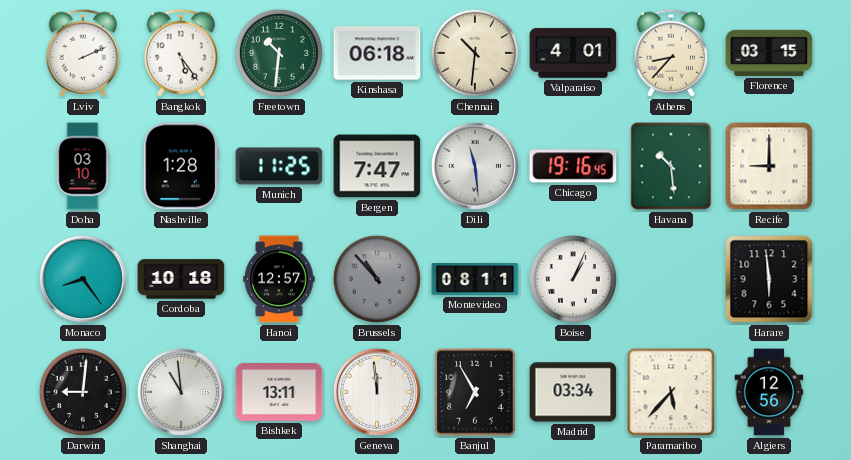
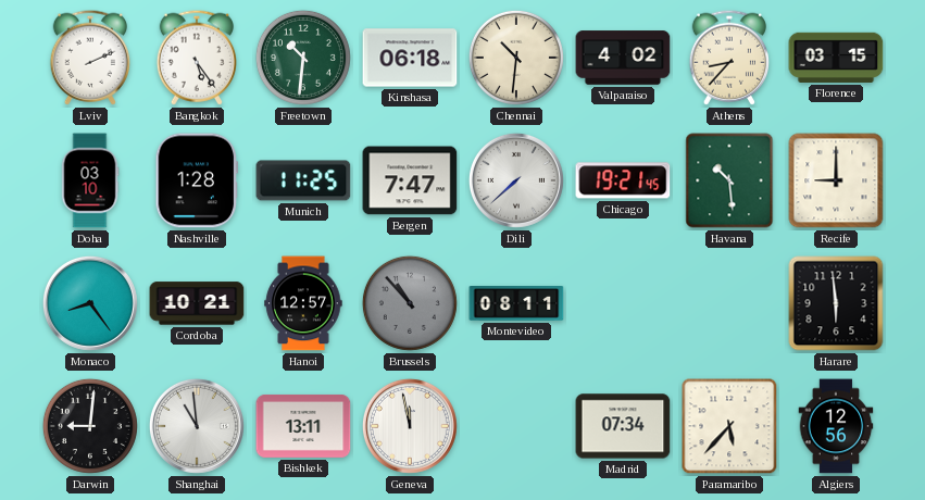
Valparaiso: 4:01 -> 4:02 (623, 58)
Dili: 11:29 -> 7:38 (516, 180)
Chicago: 19:16 -> 19:21 (623, 180)
Cordoba: 10:18 -> 10:21 (197, 303)
Boise: 1:04 -> none (573, 279)
Geneva: 11:59 -> 11:58 (410, 426)
Banjul: 6:55 -> none (475, 392)
Madrid: 03:34 -> 07:34 (623, 426)
